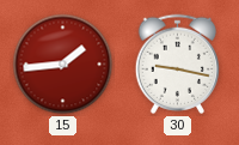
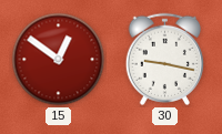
15: 1:44 -> 12:51 (59, 60)
